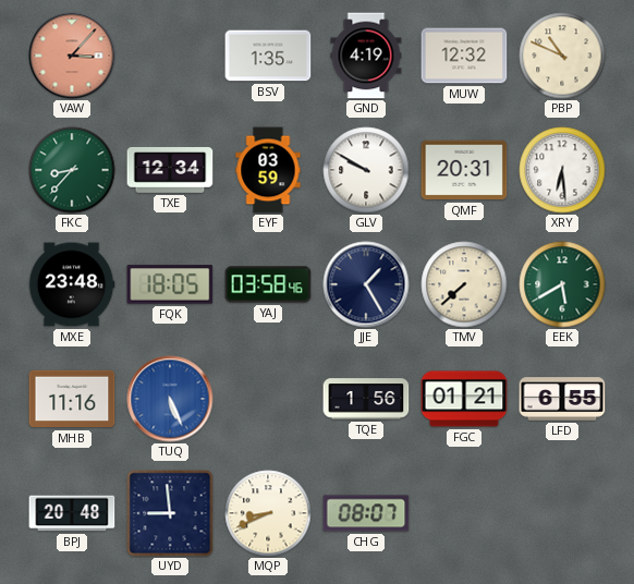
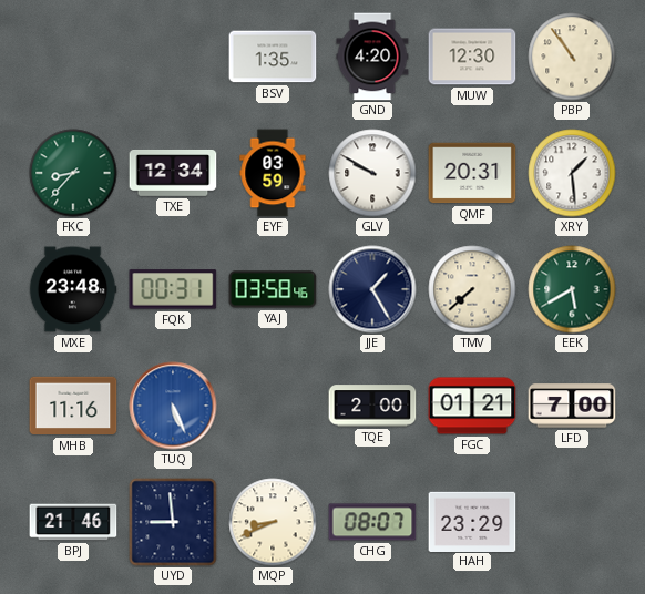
VAW: 3:07 -> none (72, 56)
GND: 4:19 -> 4:20 (372, 57)
MUW: 12:32 -> 12:30 (472, 57)
PBP: 10:49 -> 10:54 (572, 57)
XRY: 6:29 -> 1:29 (572, 173)
FQK: 18:05 -> 00:31 (173, 289)
TQE: 1:56 -> 2:00 (372, 406)
LFD: 6:55 -> 7:00 (572, 406)
BPJ: 20:48 -> 21:46 (73, 522)
HAH: none -> 23:29 (472, 521)
